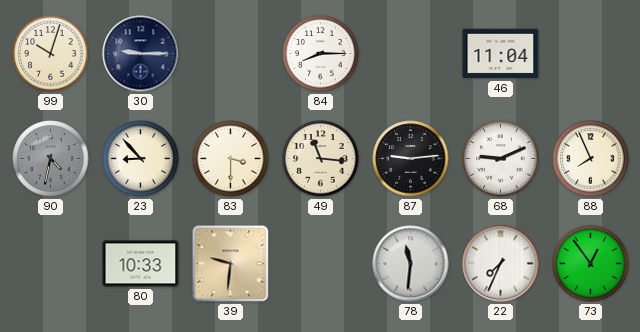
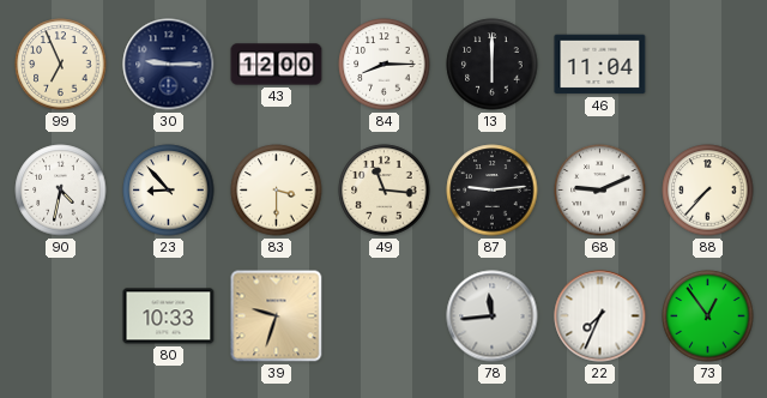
99: 10:03 -> 6:56 (61, 65)
43: none -> 12:00 (277, 65)
13: none -> 6:00 (493, 65)
90 dial: grey -> white (61, 191)
88: 7:56 -> 7:37 (708, 191)
39: 9:31 -> 9:33 (277, 316)
78: 11:31 -> 11:44 (493, 316)
